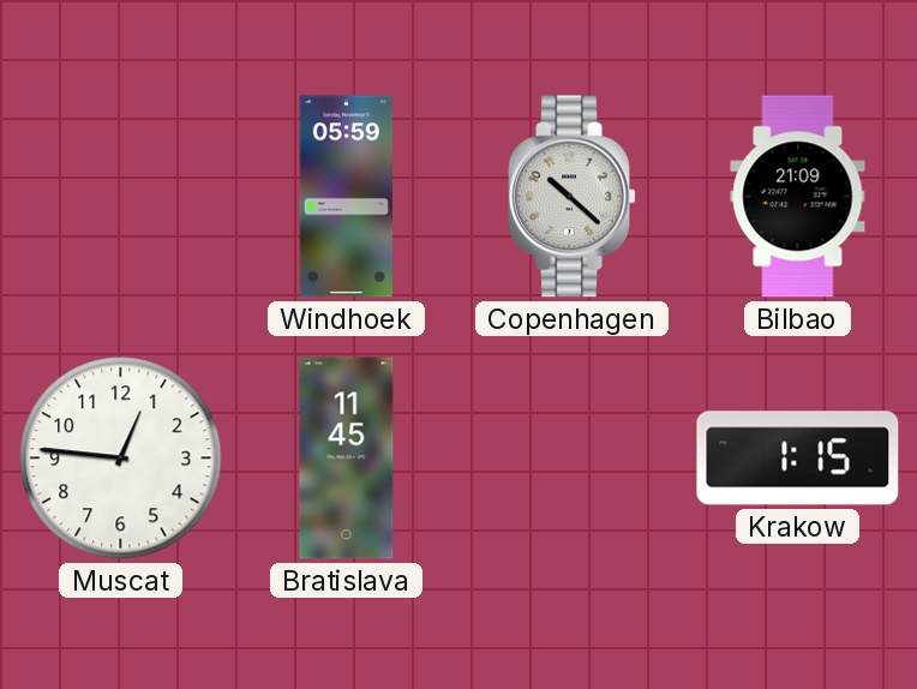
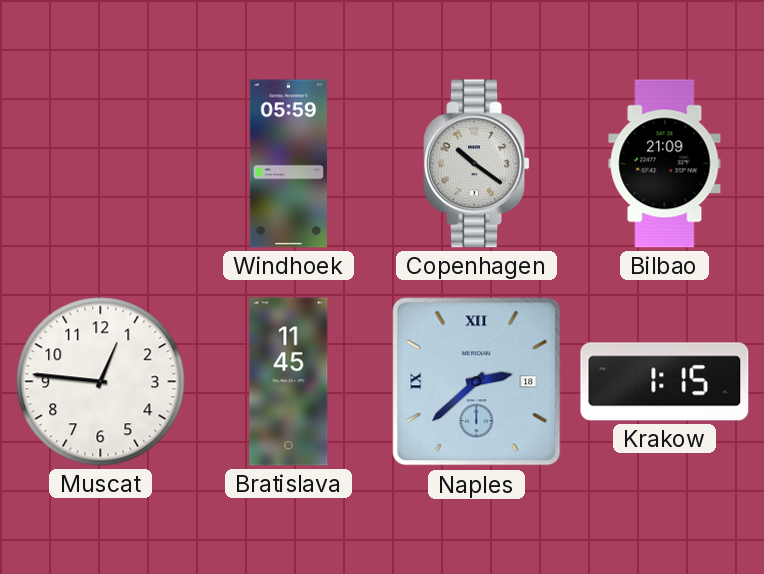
Copenhagen: 10:22 -> 10:21 (477, 164)
Naples: none -> 2:38 (477, 382)
